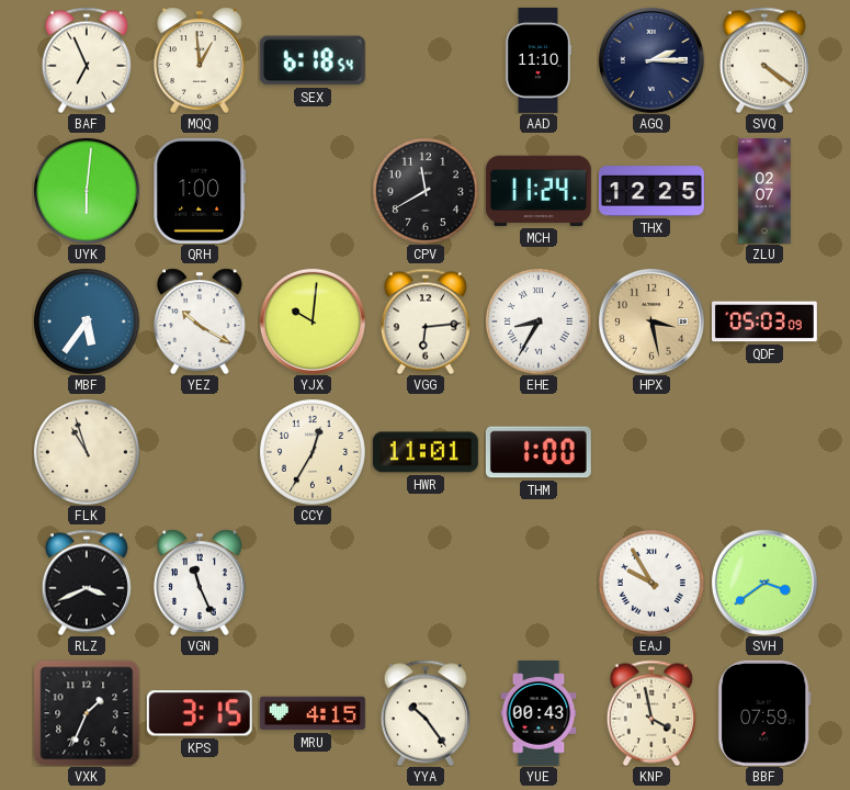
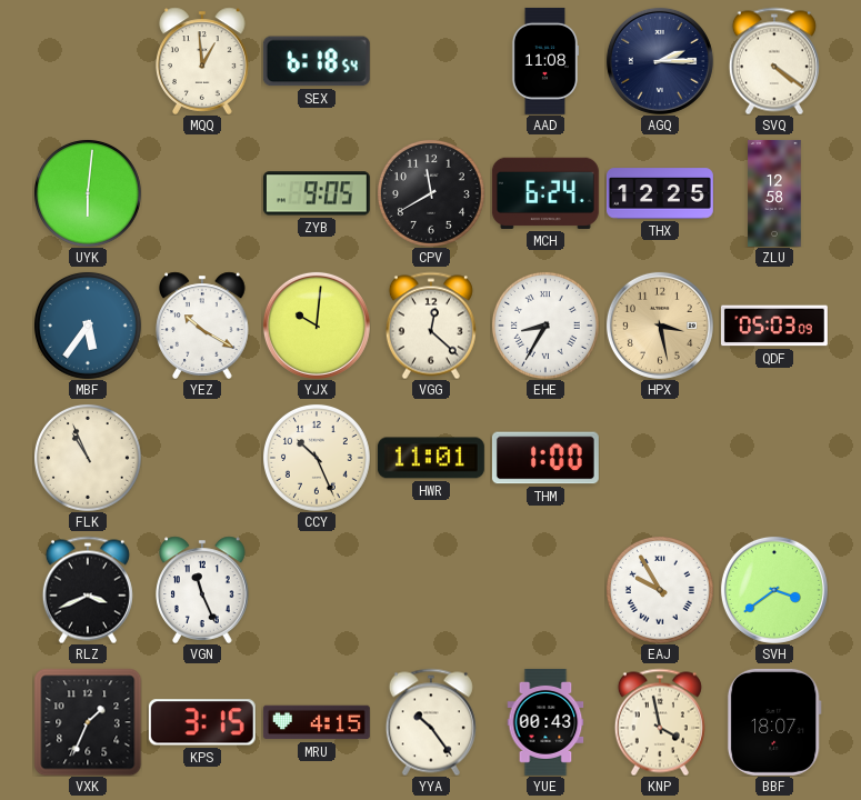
BAF: 6:56 -> none (87, 60)
AAD: 11:10 -> 11:08 (545, 61)
QRH: 1:00 -> none (200, 191)
ZYB: none -> 9:05 (317, 193)
MCH: 11:24 -> 6:24 (545, 193)
ZLU: 02:07 -> 12:58 (774, 193)
VGG: 6:14 -> 12:22 (431, 326)
FLK: 10:57 -> 10:56 (88, 458)
CCY: 12:35 -> 10:26 (317, 458)
BBF: 07:59 -> 18:07 (774, 722)
